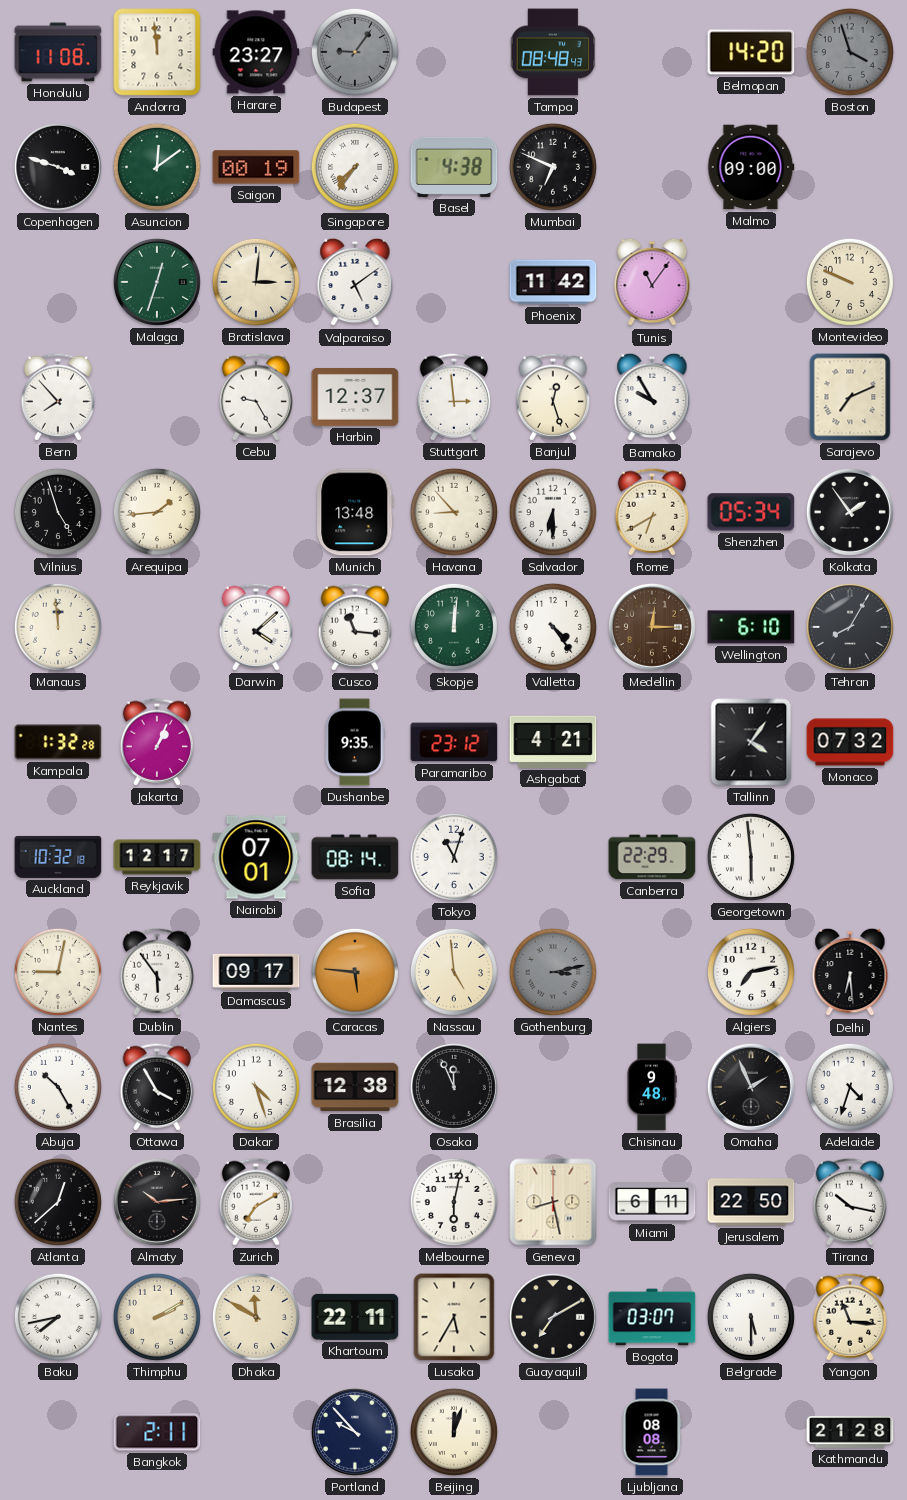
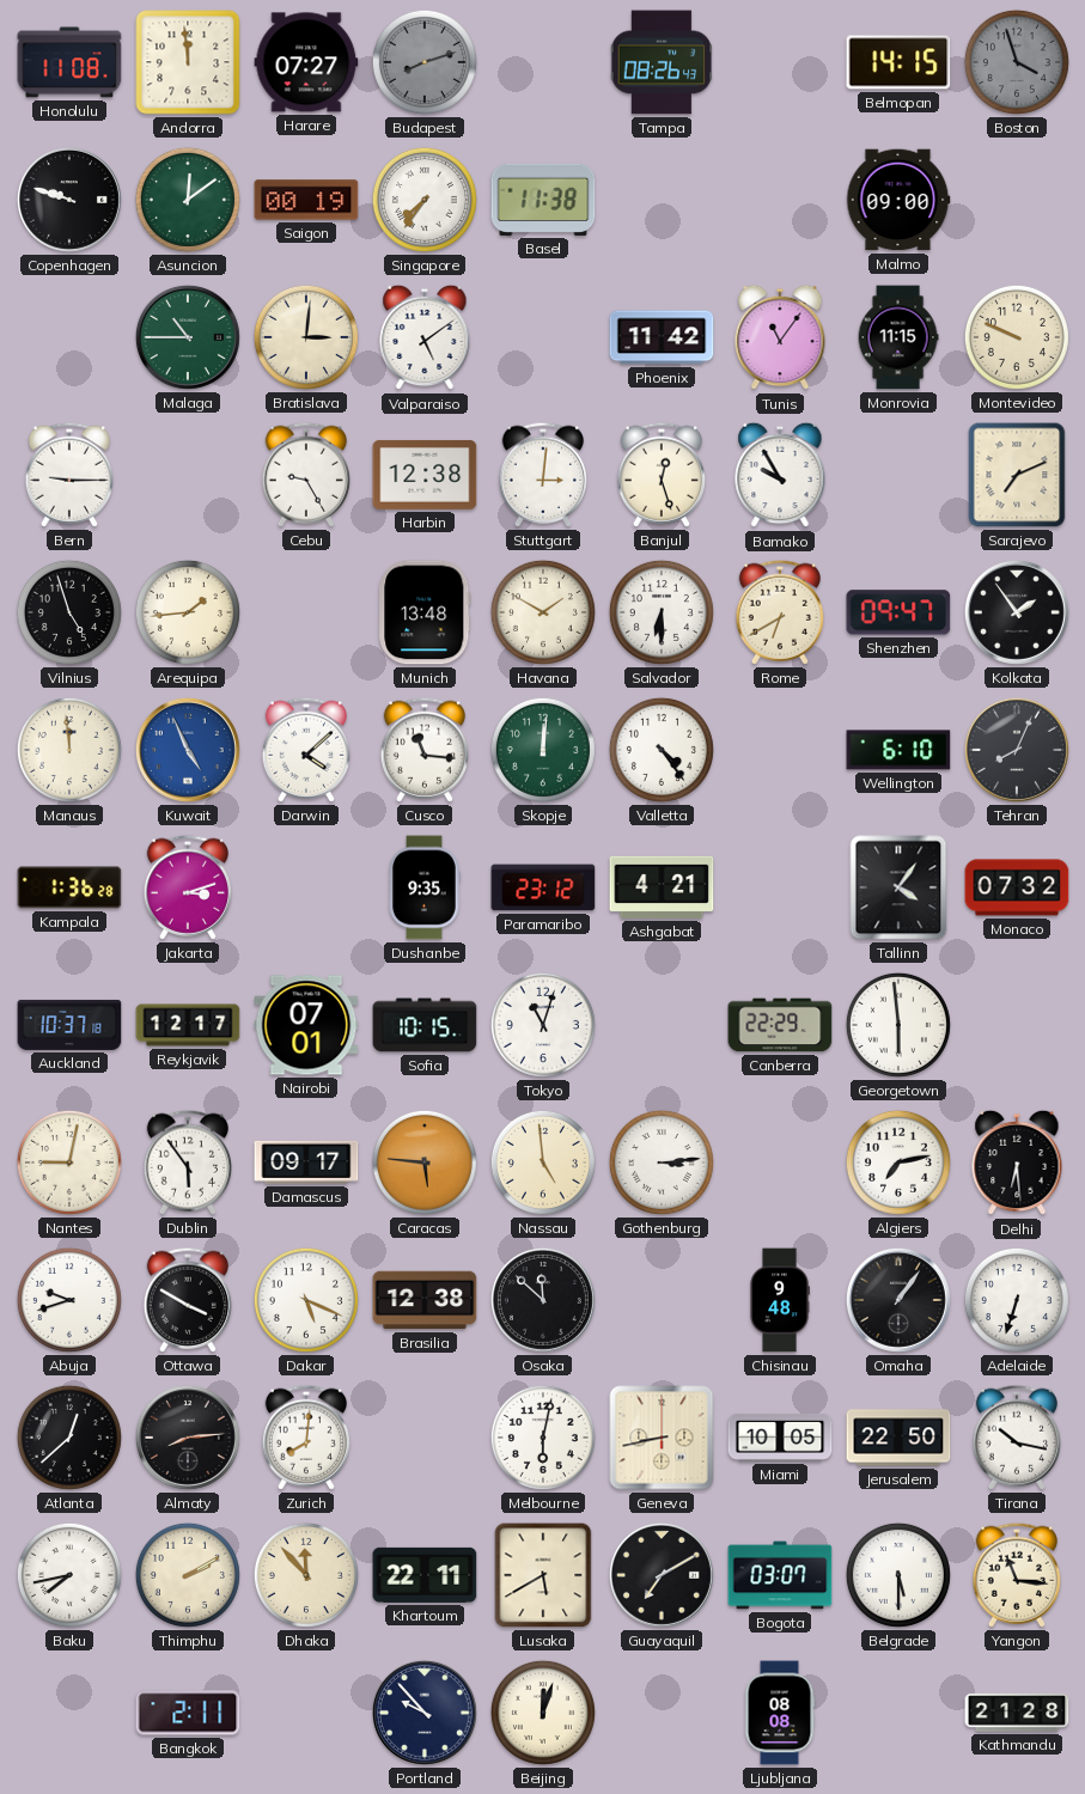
Harare: 23:27 -> 07:27 (306, 62)
Budapest: 9:06 -> 8:12 (425, 62)
Tampa: 08:48 -> 08:26 (662, 62)
Belmopan: 14:20 -> 14:15 (898, 62)
Copenhagen: 3:48 -> 9:48 (69, 200)
Basel: 4:38 -> 11:38 (543, 200)
Mumbai: 6:49 -> none (553, 167)
Malaga: 12:33 -> 10:45 (188, 337)
Monrovia: none -> 11:15 (898, 337)
Bern: 7:53 -> 9:15 (68, 475)
Harbin: 12:37 -> 12:38 (425, 475)
Stuttgart: 2:59 -> 3:01 (542, 475)
Havana: 8:53 -> 1:50 (543, 612)
Shenzhen: 05:34 -> 09:47 (898, 612)
Kuwait: none -> 4:56 (188, 750)
Medellin: 12:15 -> none (652, 627)
Tehran: 8:05 -> 8:04 (1017, 750)
Kampala: 1:32 -> 1:36 (69, 887)
Jakarta: 1:04 -> 3:12 (187, 887)
Auckland: 10:32 -> 10:37 (69, 1025)
Sofia: 08:14 -> 10:15 (425, 1025)
Gothenburg: 3:13 -> 3:14 (662, 1163)
Gothenburg dial: grey -> white (662, 1163)
Abuja: 10:25 -> 9:42 (69, 1300)
Ottawa: 3:55 -> 3:50 (187, 1300)
Dakar: 4:27 -> 5:19 (306, 1300)
Osaka: 11:56 -> 11:52 (543, 1300)
Omaha: 1:56 -> 1:06 (898, 1300)
Adelaide: 4:33 -> 6:33 (1017, 1300)
Almaty: 10:14 -> 8:14 (188, 1438)
Zurich: 7:10 -> 8:01 (305, 1438)
Geneva: 8:28 -> 8:43 (662, 1438)
Miami: 6:11 -> 10:05 (780, 1438)
Dhaka: 11:50 -> 11:53 (306, 1575)
Lusaka: 5:35 -> 5:40 (543, 1575)
